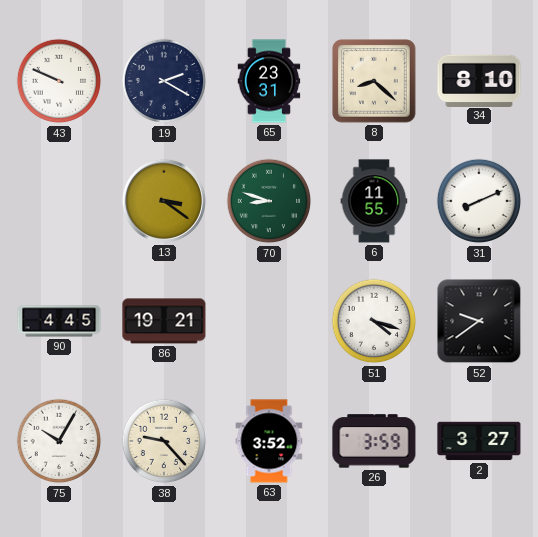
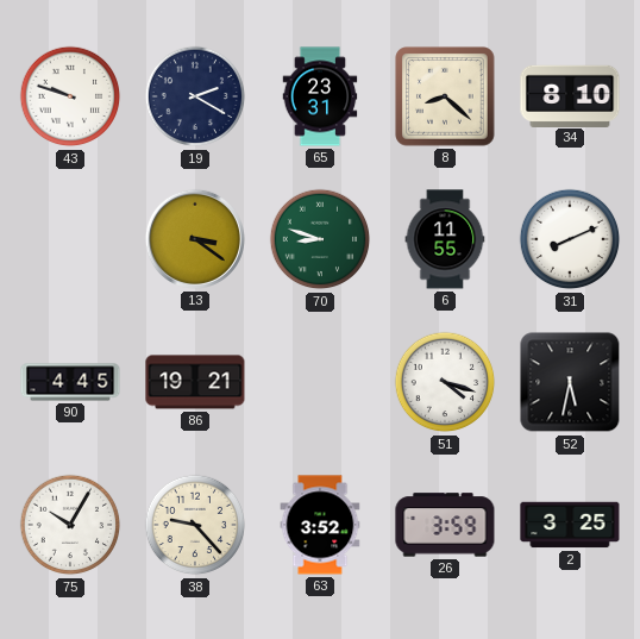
43: 9:49 -> 9:48 (70, 96)
52: 9:39 -> 5:32 (570, 382)
2: 3:27 -> 3:25 (570, 525)
